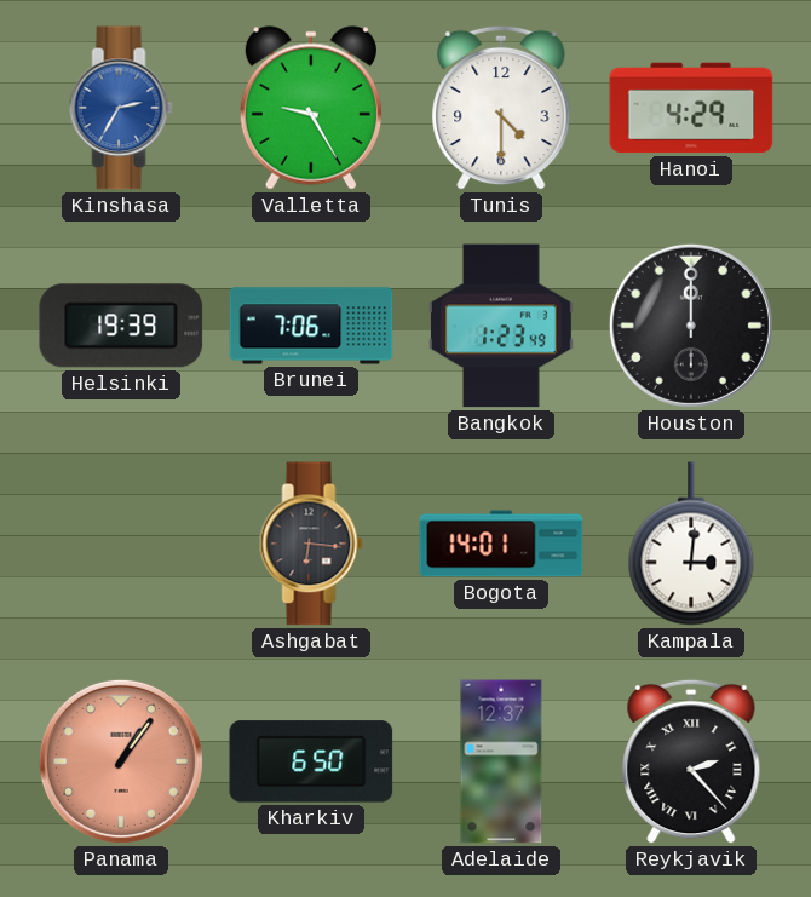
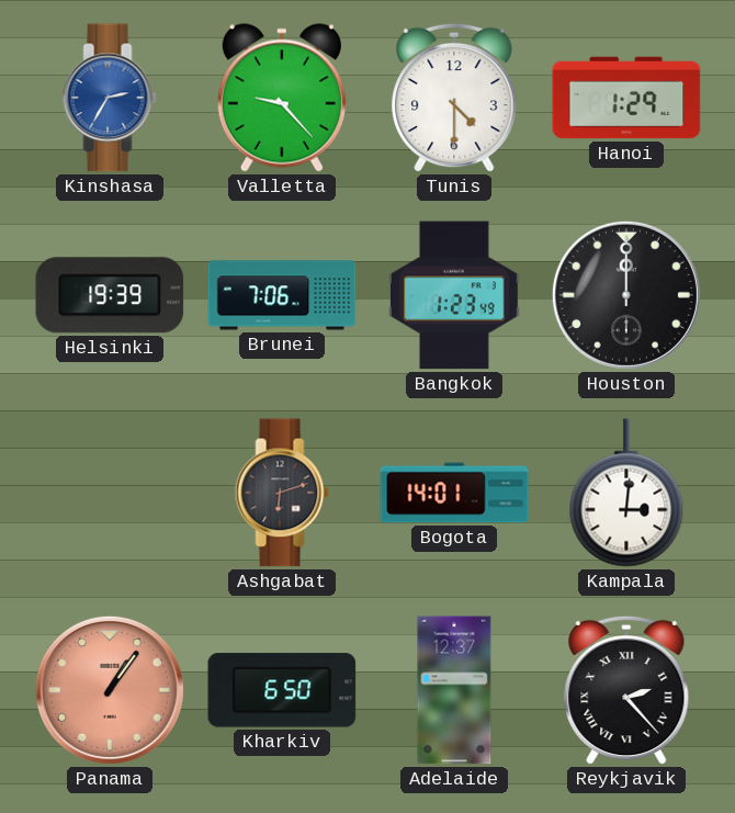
Valletta: 9:25 -> 9:23 (282, 98)
Hanoi: 4:29 -> 1:29 (626, 98)
Ashgabat: 6:16 -> 6:12 (282, 493)
